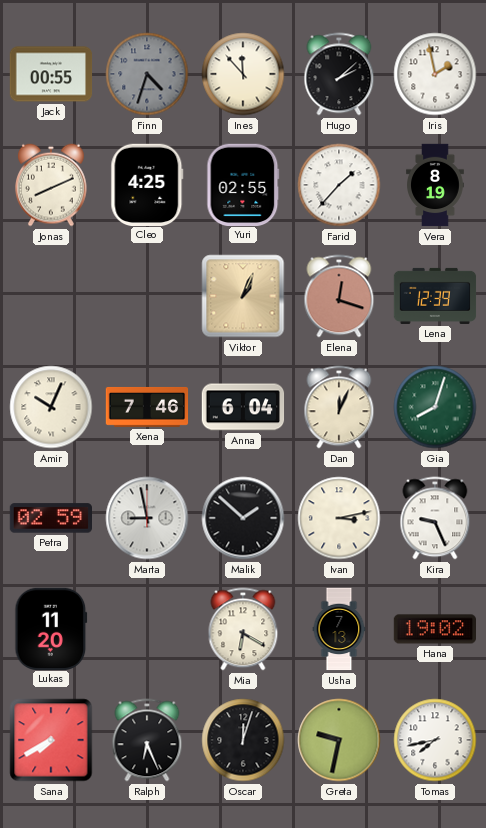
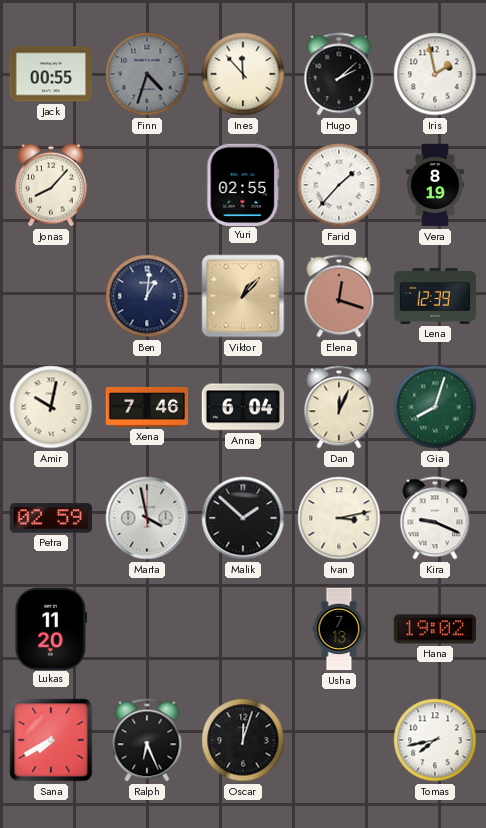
Jonas: 8:11 -> 8:07 (52, 185)
Cleo: 4:25 -> none (147, 184)
Ben: none -> 1:01 (147, 296)
Viktor: 1:04 -> 1:07 (243, 296)
Amir: 10:04 -> 10:02 (51, 407)
Marta: 8:58 -> 3:58 (147, 518)
Kira: 9:26 -> 9:19 (435, 518)
Mia: 6:20 -> none (243, 629)
Greta: 9:32 -> none (339, 740)
